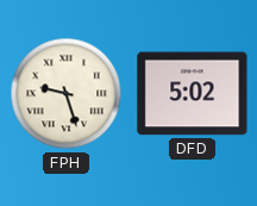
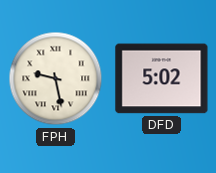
FPH: 9:27 -> 9:28 (56, 79)
